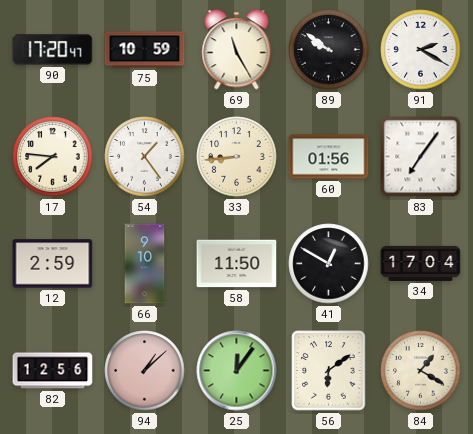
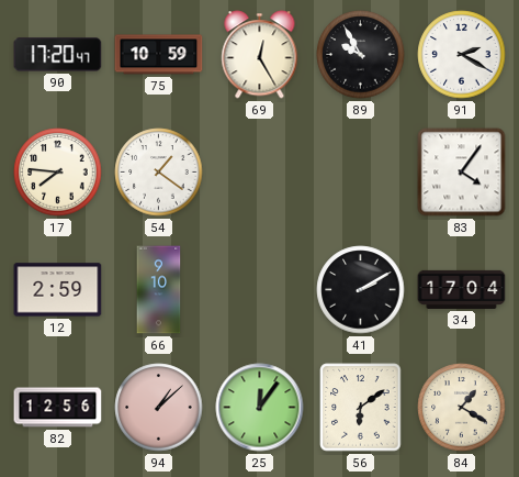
69: 11:25 -> 12:25 (260, 55)
89: 9:51 -> 9:55 (361, 55)
54: 1:24 -> 1:21 (159, 173)
33: 8:44 -> none (237, 157)
60: 01:56 -> none (329, 157)
83: 7:06 -> 4:06 (462, 173)
58: 11:50 -> none (237, 264)
41: 12:50 -> 2:10 (361, 290)
